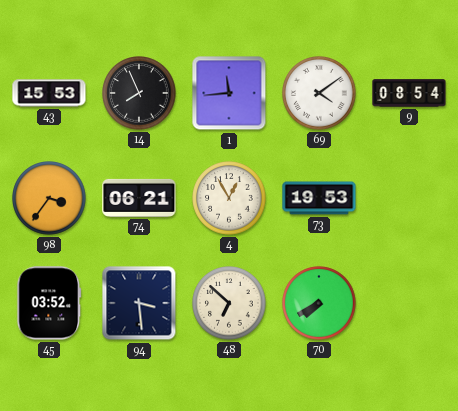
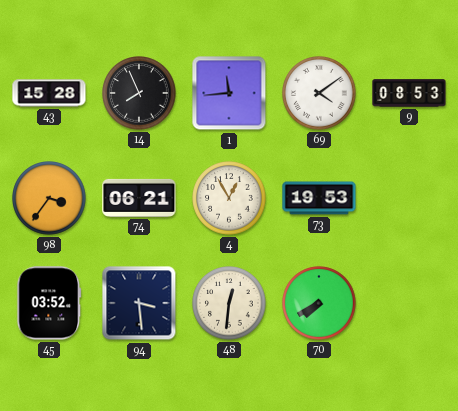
43: 15:53 -> 15:28 (49, 93)
9: 08:54 -> 08:53 (409, 93)
48: 6:52 -> 12:31 (229, 303)
